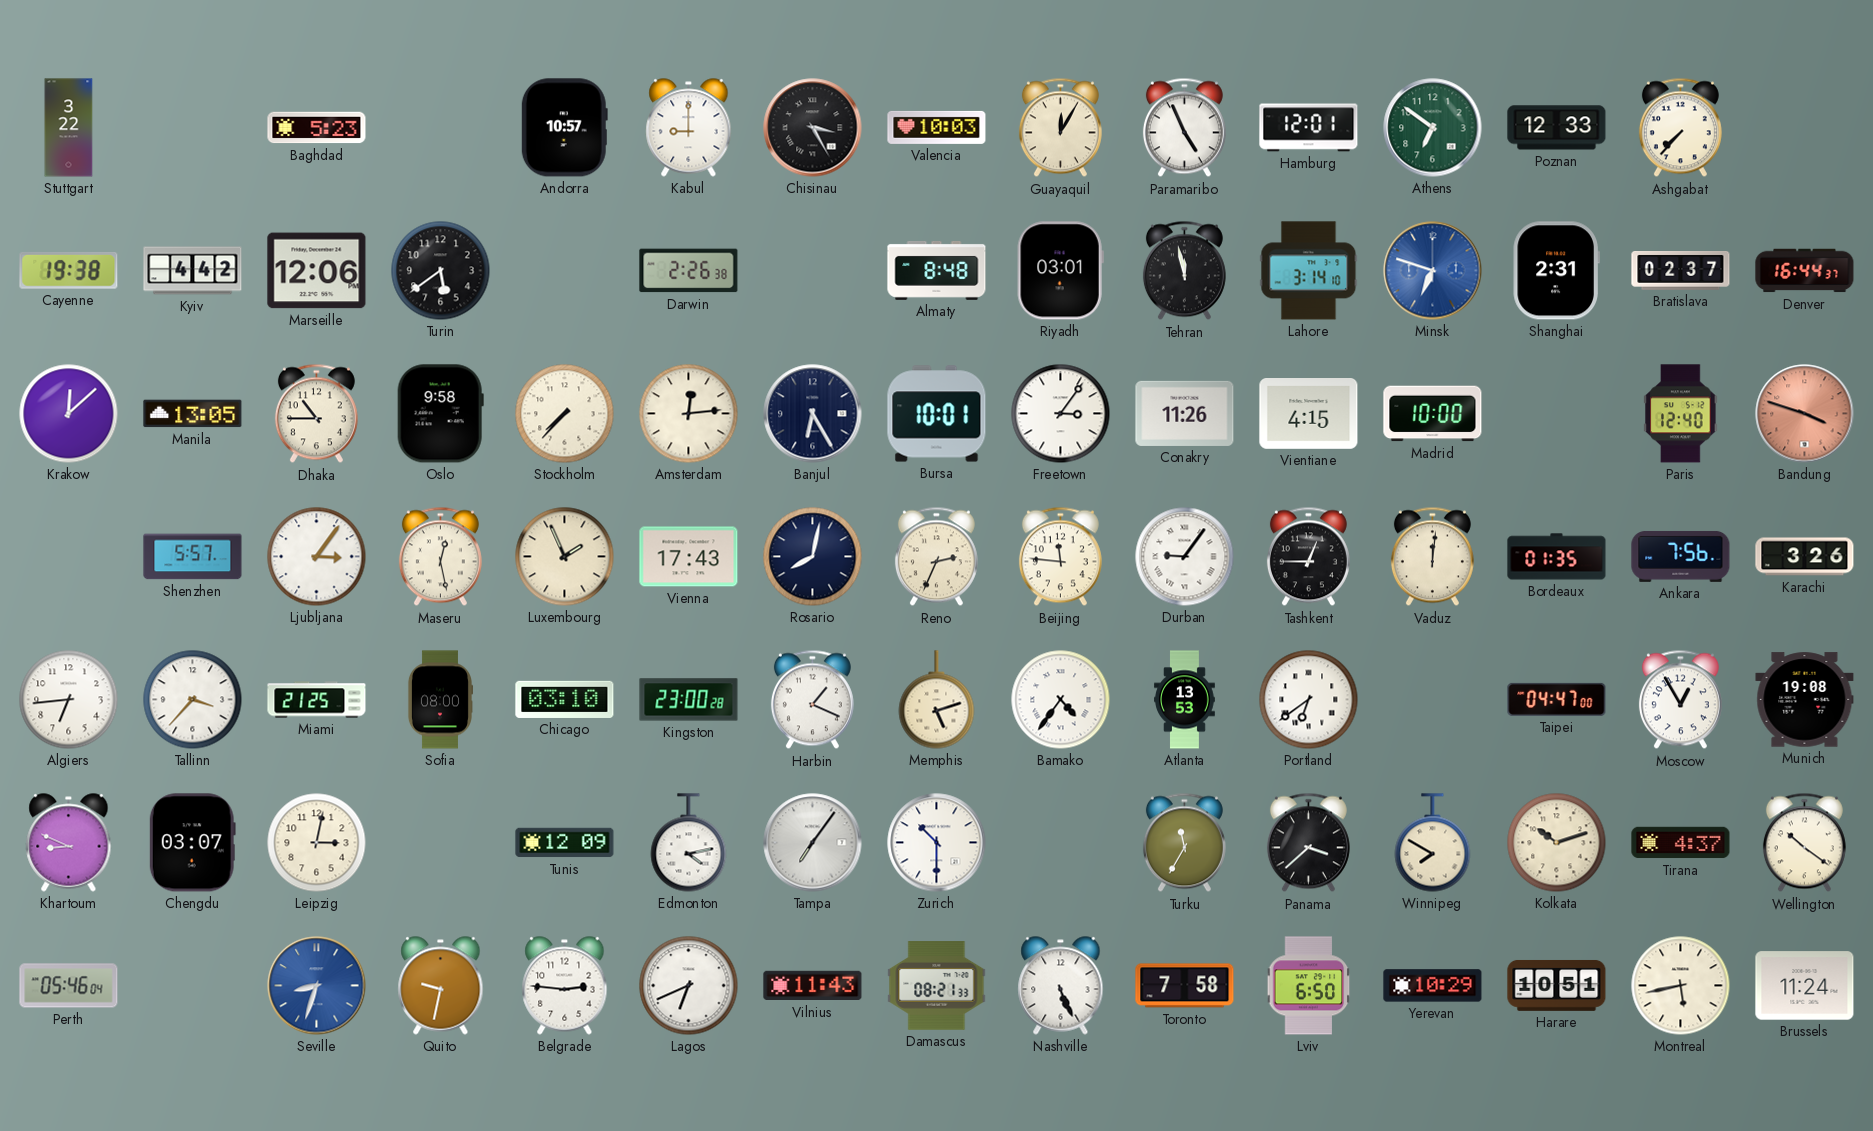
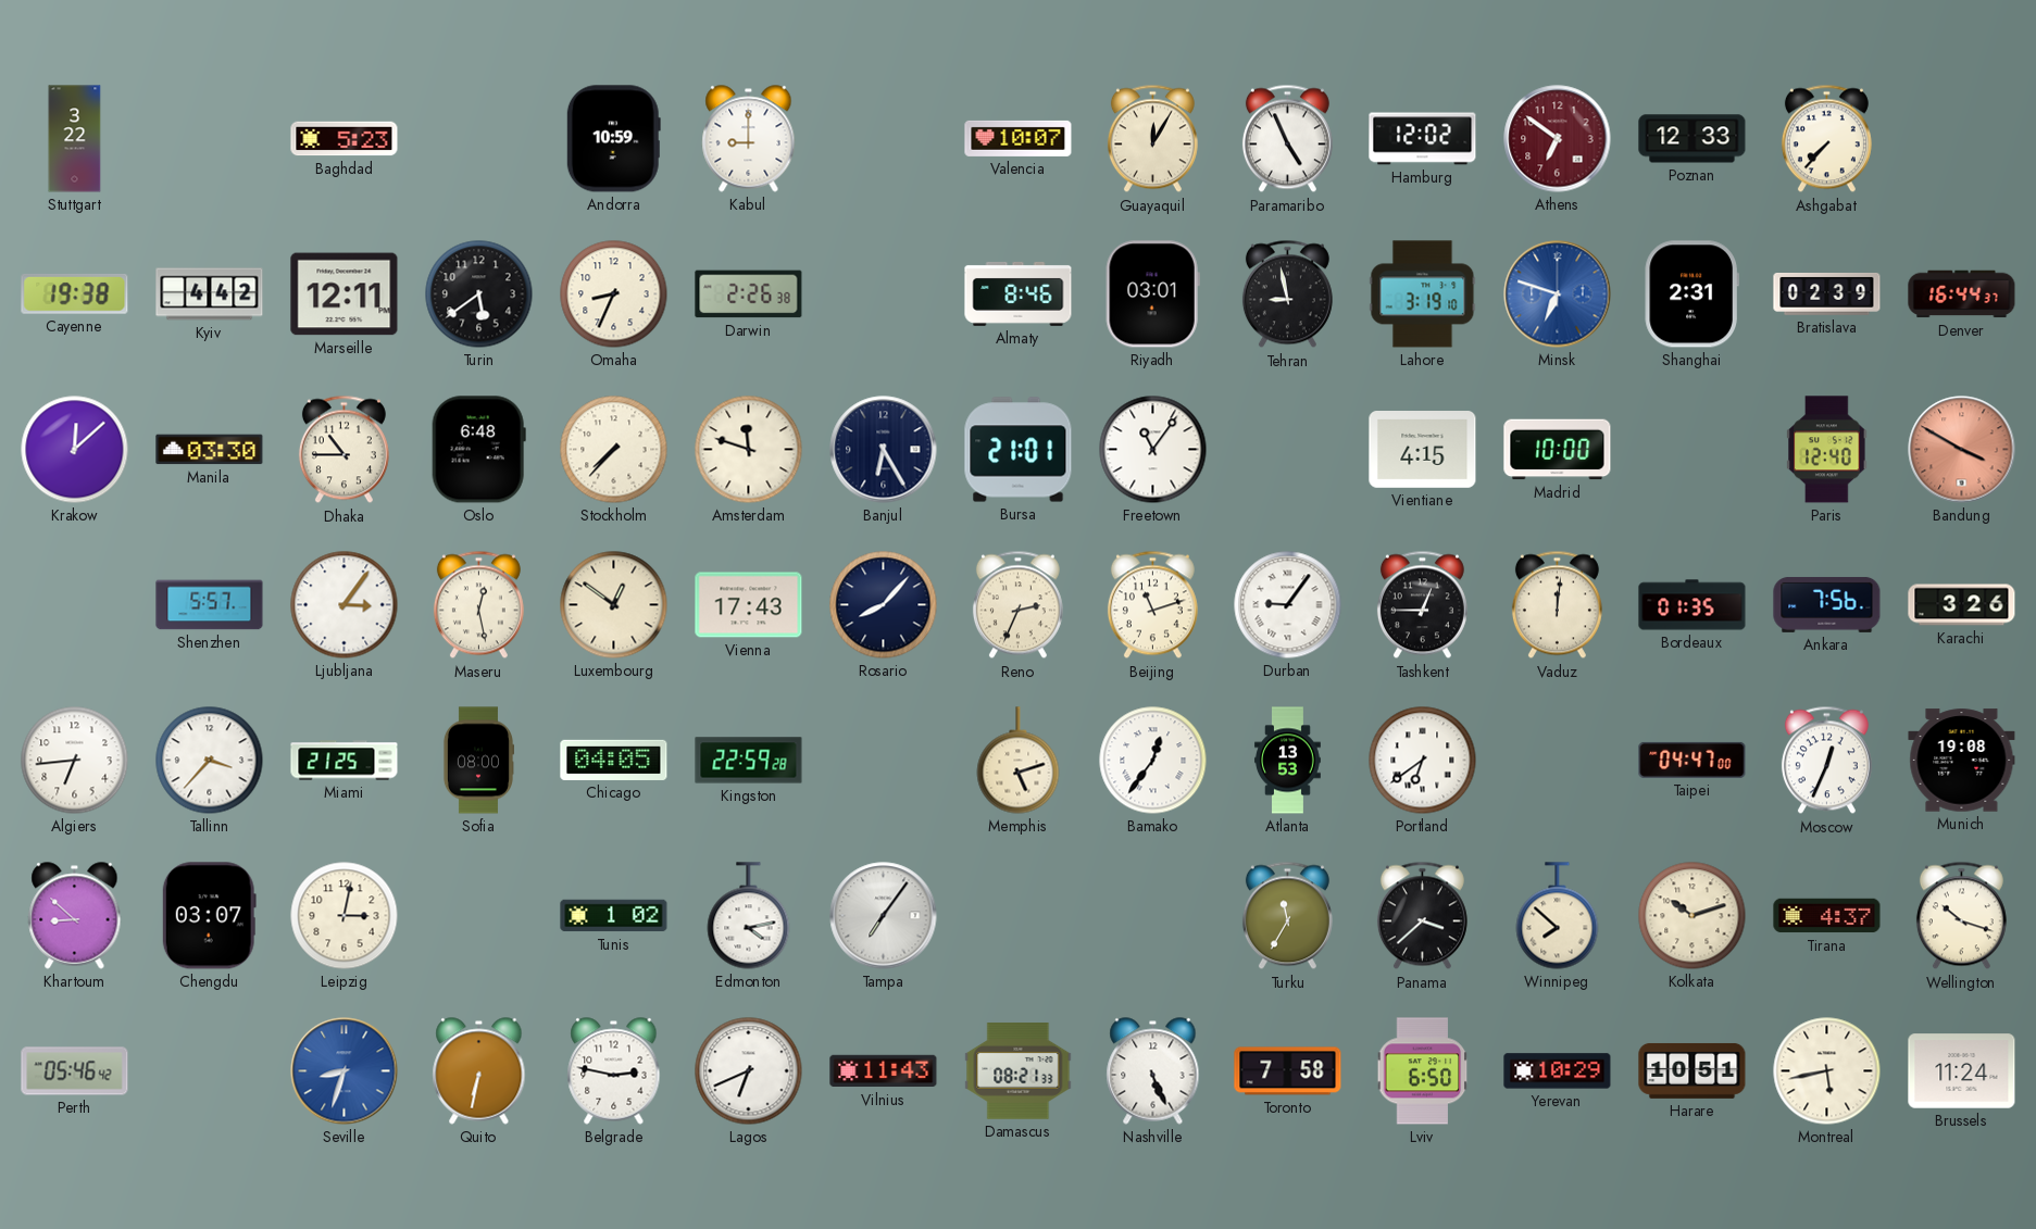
Andorra: 10:57 -> 10:59 (613, 139)
Chisinau: 3:25 -> none (813, 128)
Valencia: 10:03 -> 10:07 (1019, 138)
Hamburg: 12:01 -> 12:02 (1423, 139)
Athens dial: green -> burgundy (1558, 139)
Marseille: 12:06 -> 12:11 (345, 294)
Omaha: none -> 8:34 (614, 294)
Almaty: 8:48 -> 8:46 (1019, 293)
Tehran: 11:58 -> 8:58 (1287, 294)
Lahore: 3:14 -> 3:19 (1423, 294)
Bratislava: 02:37 -> 02:39 (1827, 294)
Manila: 13:05 -> 03:30 (210, 450)
Oslo: 9:58 -> 6:48 (478, 450)
Amsterdam: 12:14 -> 11:48 (749, 450)
Bursa: 10:01 -> 21:01 (1019, 450)
Freetown: 3:06 -> 11:06 (1153, 450)
Conakry: 11:26 -> none (1185, 413)
Bandung: 3:48 -> 3:50 (1962, 450)
Luxembourg: 1:56 -> 12:51 (614, 605)
Rosario: 8:02 -> 8:07 (884, 605)
Beijing: 11:46 -> 11:12 (1152, 605)
Chicago: 03:10 -> 04:05 (614, 760)
Kingston: 23:00 -> 22:59 (749, 761)
Harbin: 1:19 -> none (812, 700)
Bamako: 4:36 -> 12:36 (1153, 761)
Moscow: 12:55 -> 12:34 (1826, 761)
Khartoum: 8:49 -> 8:52 (75, 916)
Tunis: 12:09 -> 1:02 (614, 916)
Zurich: 10:30 -> none (937, 843)
Winnipeg: 7:50 -> 7:52 (1558, 916)
Wellington: 10:21 -> 10:18 (1961, 916)
Perth: 05:46:04 -> 05:46:42 (75, 1071)
Quito: 9:32 -> 6:32 (479, 1071)
Belgrade: 2:46 -> 2:47 (614, 1071)
